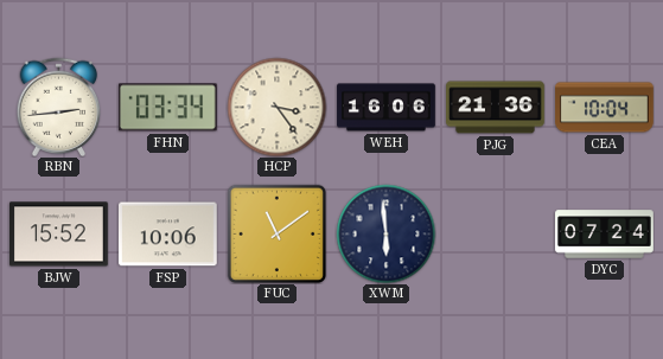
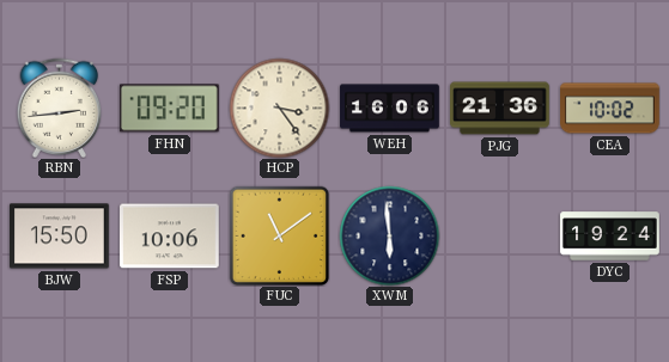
FHN: 03:34 -> 09:20 (169, 109)
CEA: 10:04 -> 10:02 (610, 109)
BJW: 15:52 -> 15:50 (60, 237)
DYC: 07:24 -> 19:24 (610, 237)
